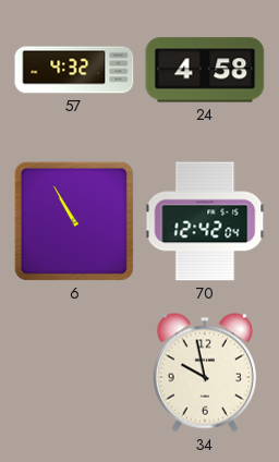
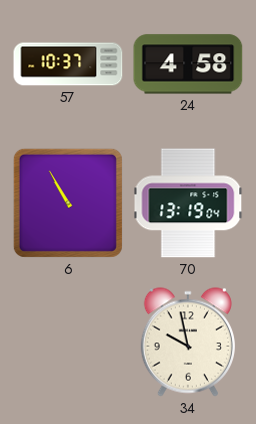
57: 4:32 -> 10:37 (68, 64)
70: 12:42 -> 13:19 (188, 203)
